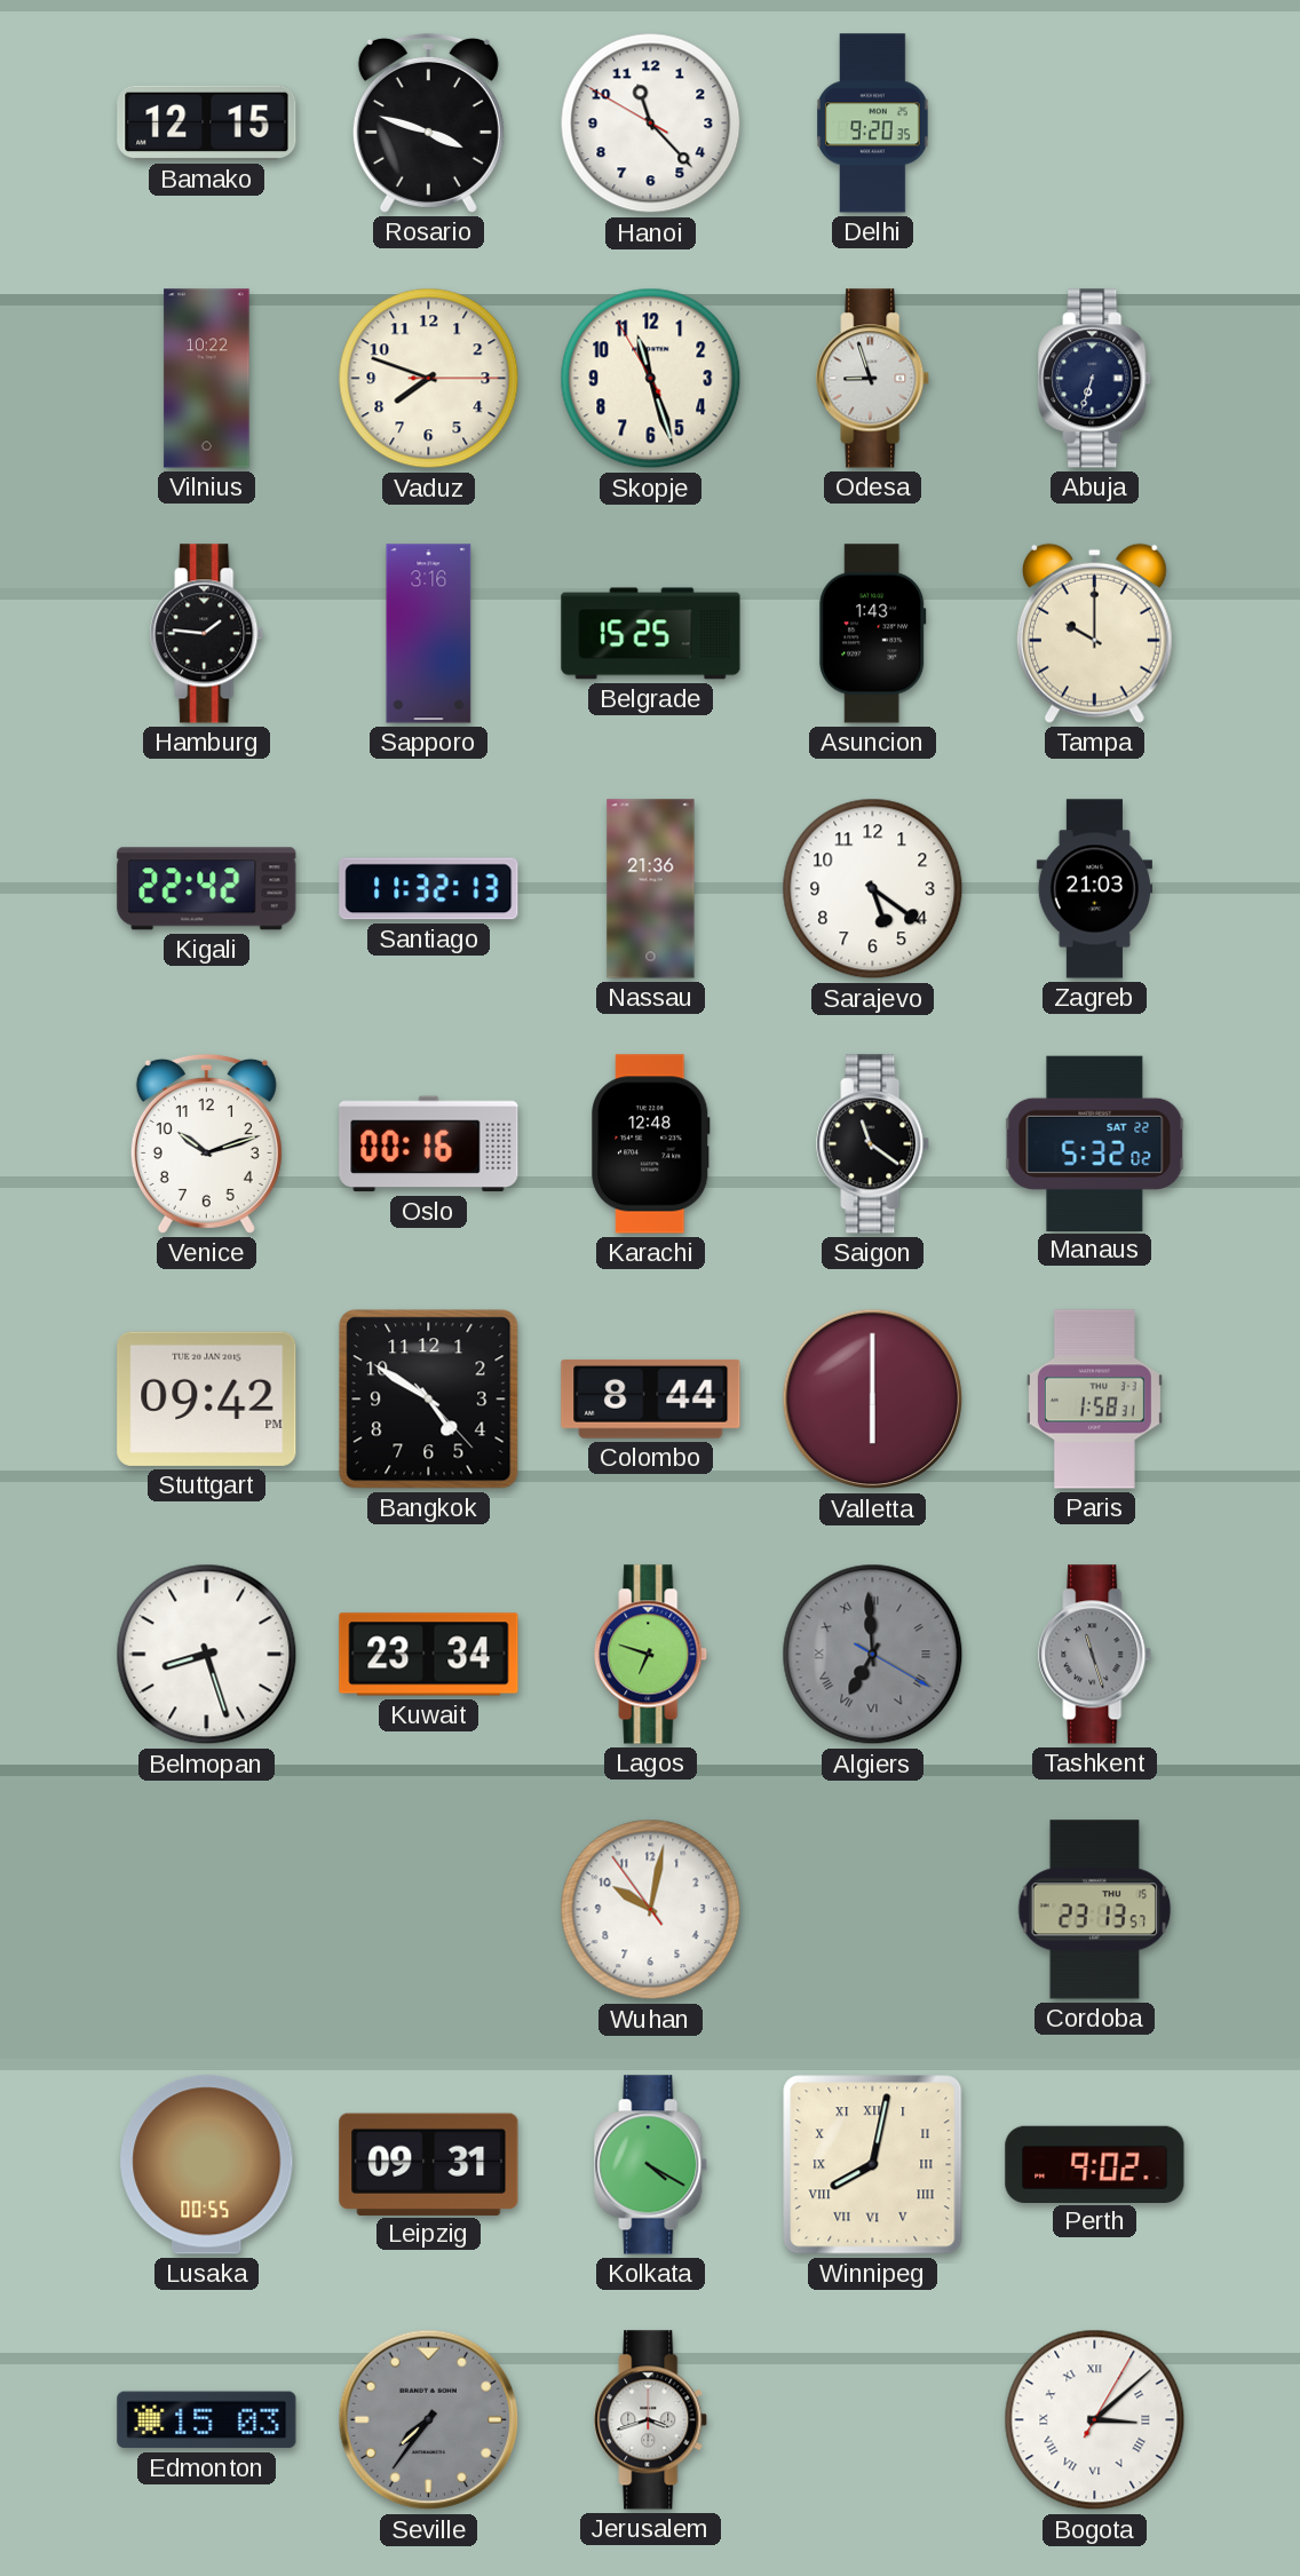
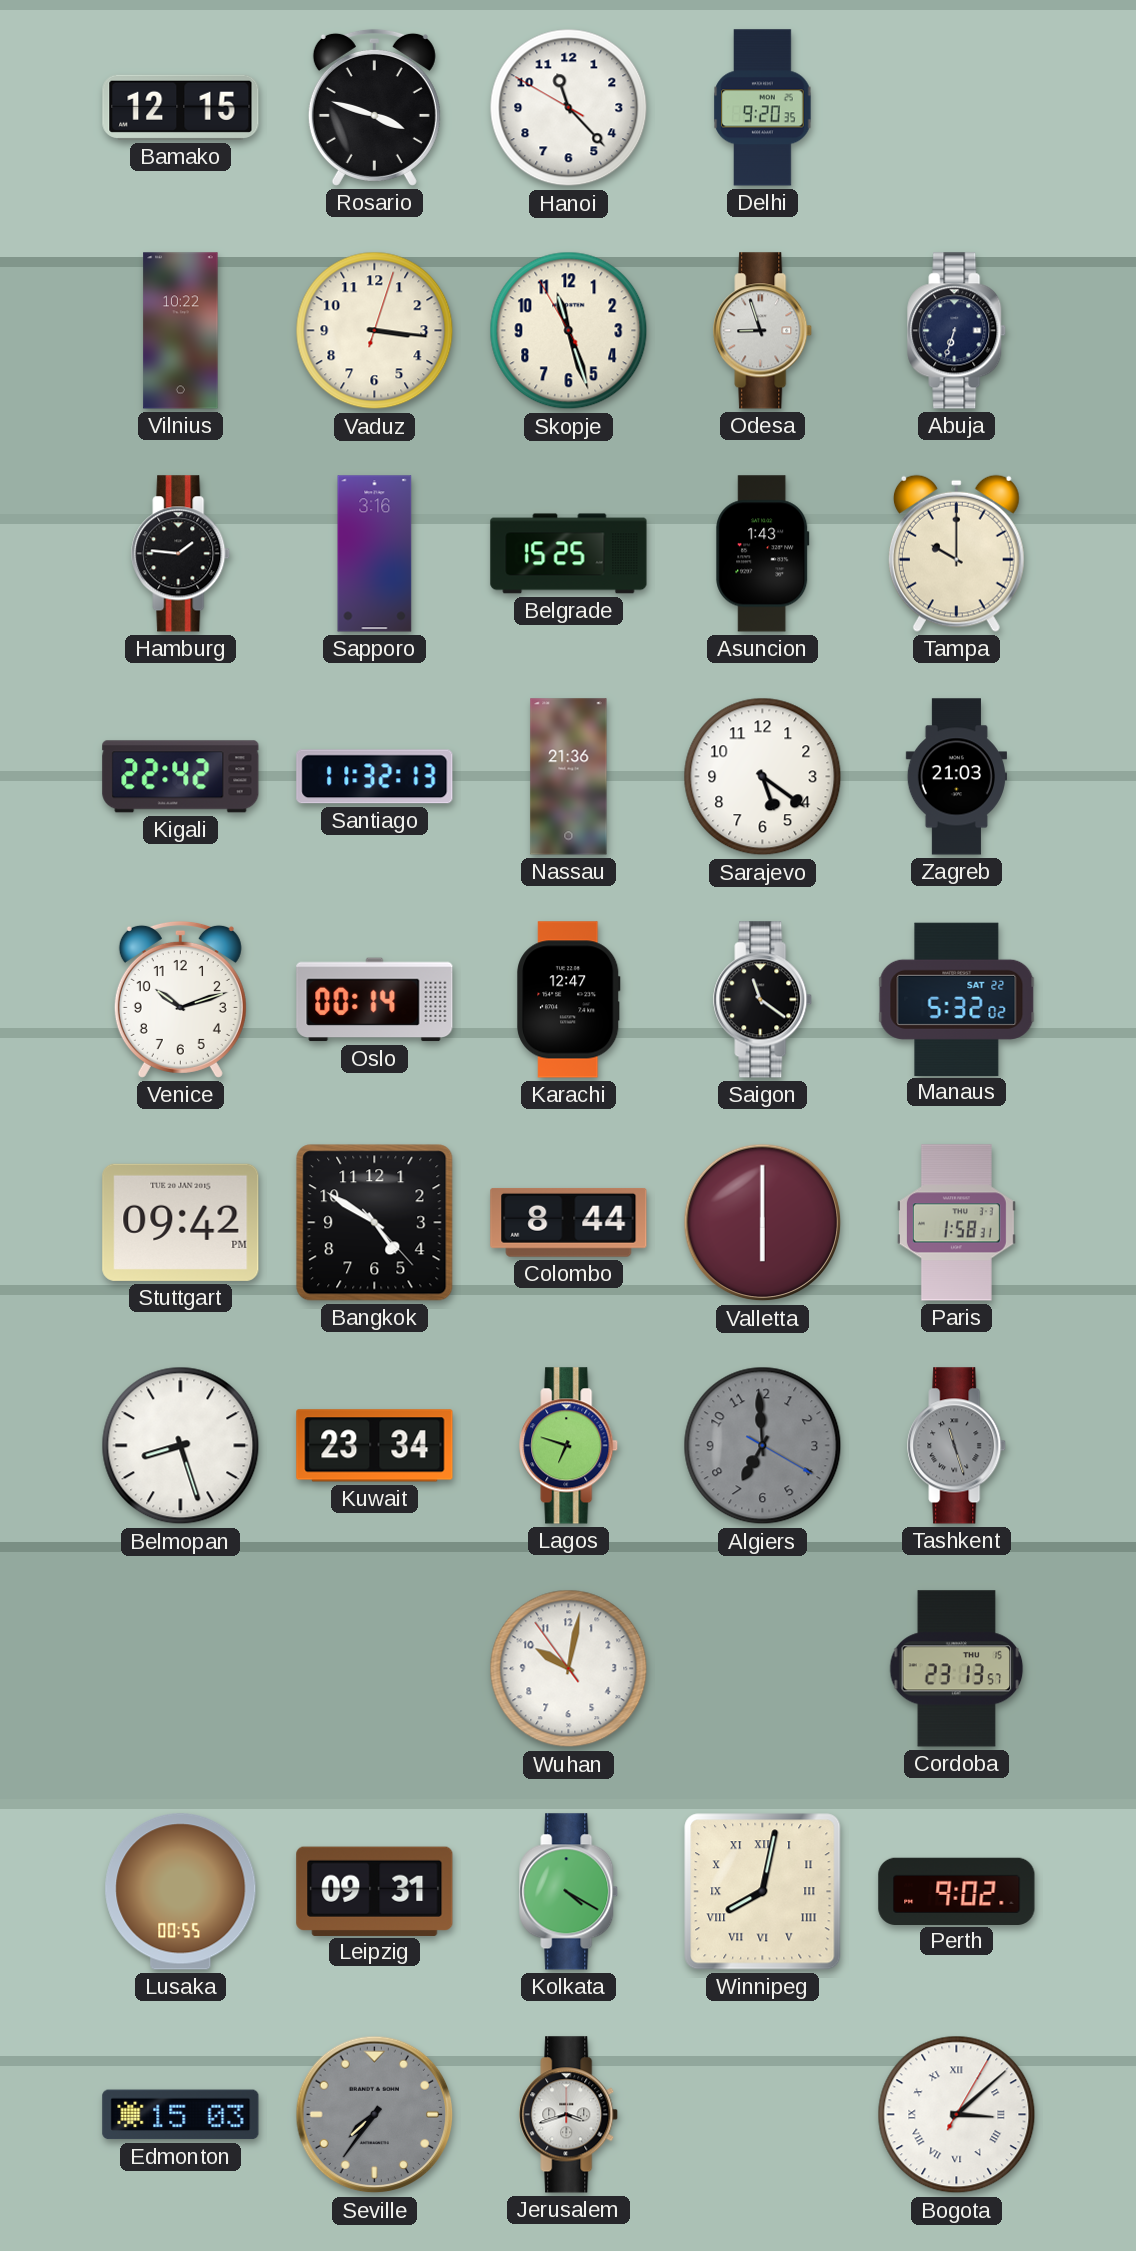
Vaduz: 7:48 -> 3:16 (375, 331)
Oslo: 00:16 -> 00:14 (375, 1000)
Karachi: 12:48 -> 12:47 (569, 1000)
Algiers numerals: Roman -> Arabic (763, 1446)
